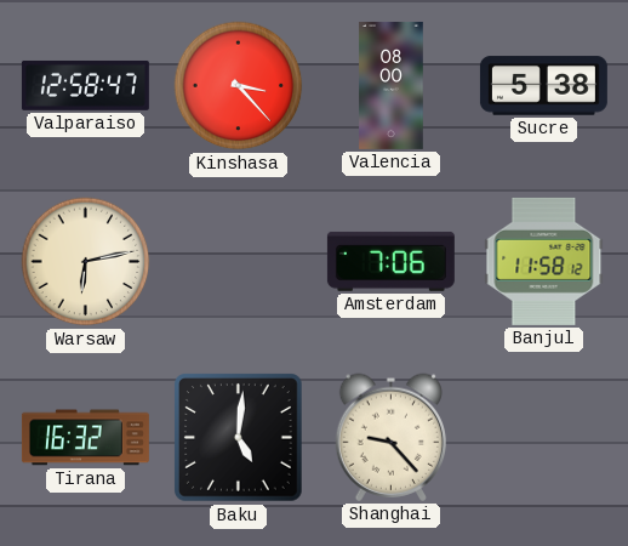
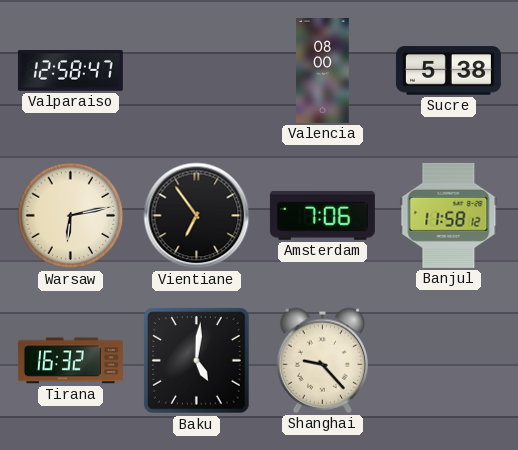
Kinshasa: 3:23 -> none (239, 86)
Vientiane: none -> 6:54 (197, 216)
